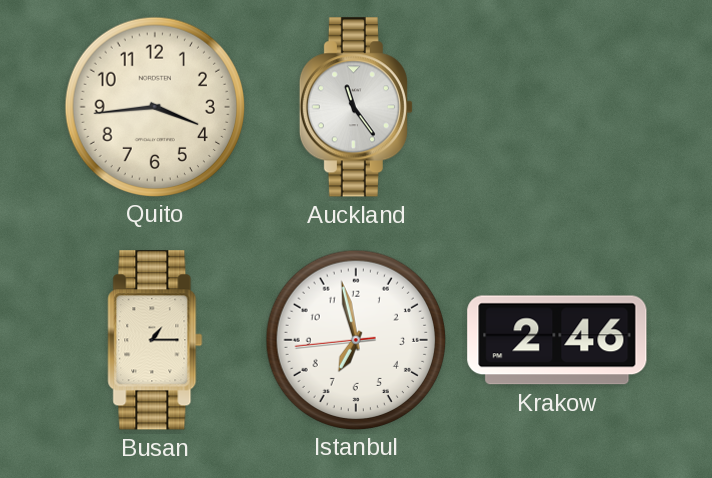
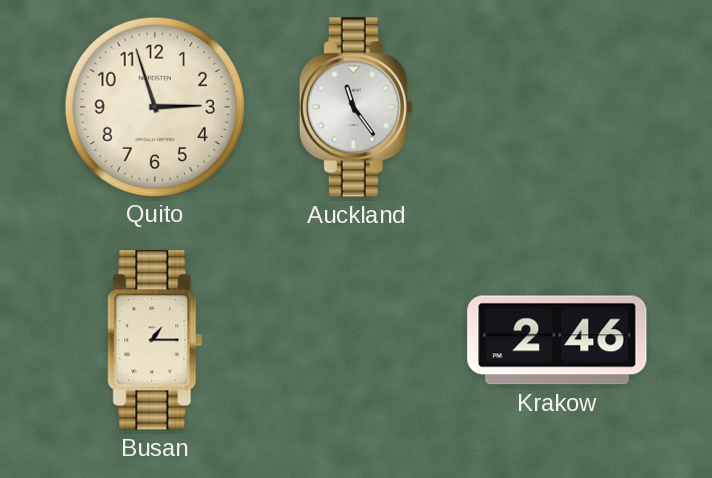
Quito: 3:44 -> 2:57 (154, 106)
Istanbul: 6:57 -> none (355, 339)
